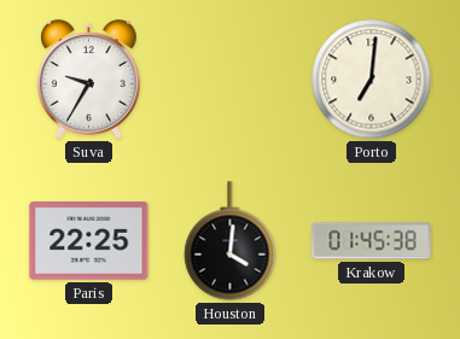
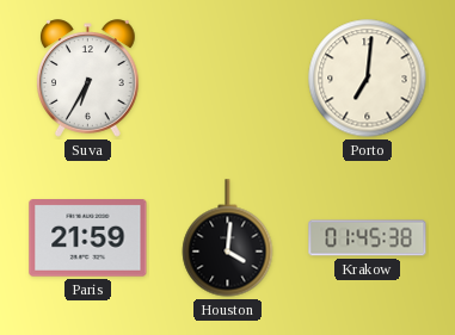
Suva: 9:35 -> 6:35 (88, 79)
Paris: 22:25 -> 21:59 (88, 238)
